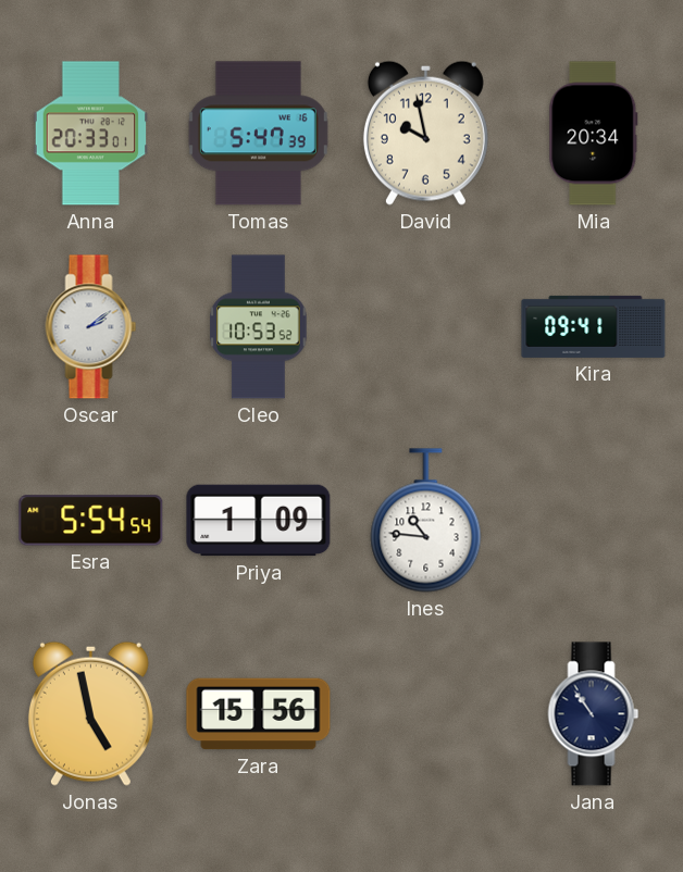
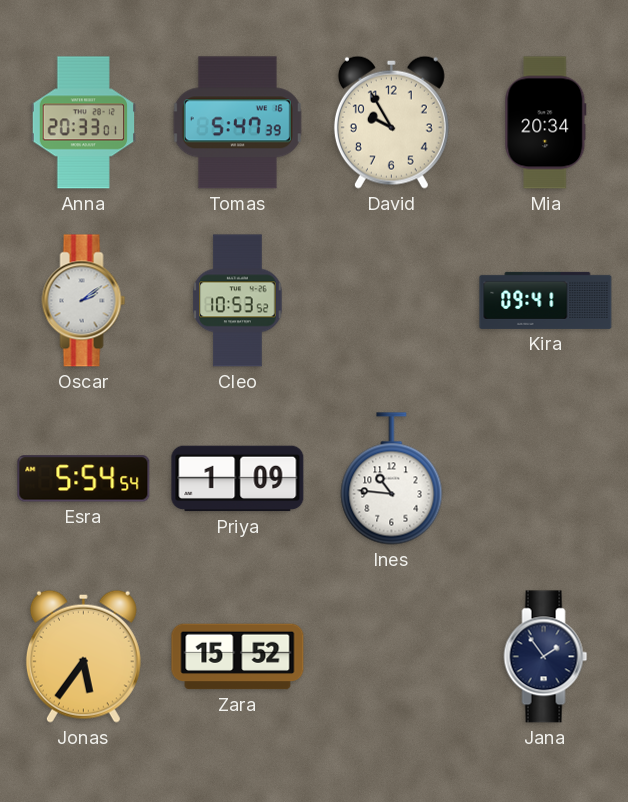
David: 9:58 -> 9:55 (391, 122)
Jonas: 4:58 -> 5:36 (83, 656)
Zara: 15:56 -> 15:52 (238, 657)
Jana: 10:54 -> 1:54 (546, 657)
